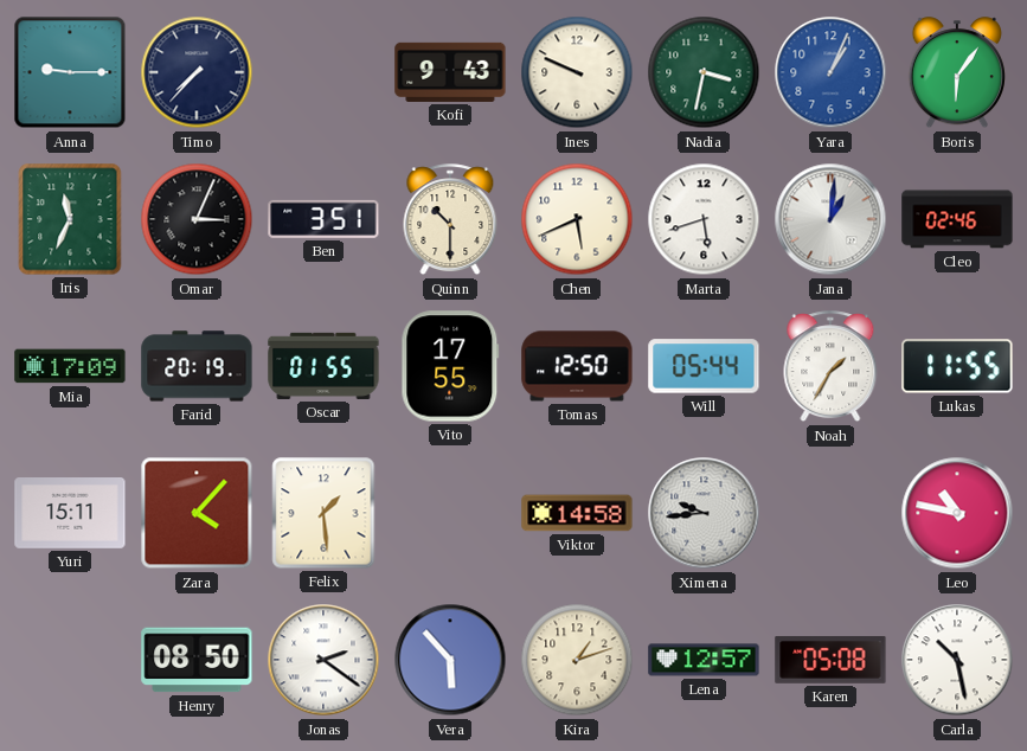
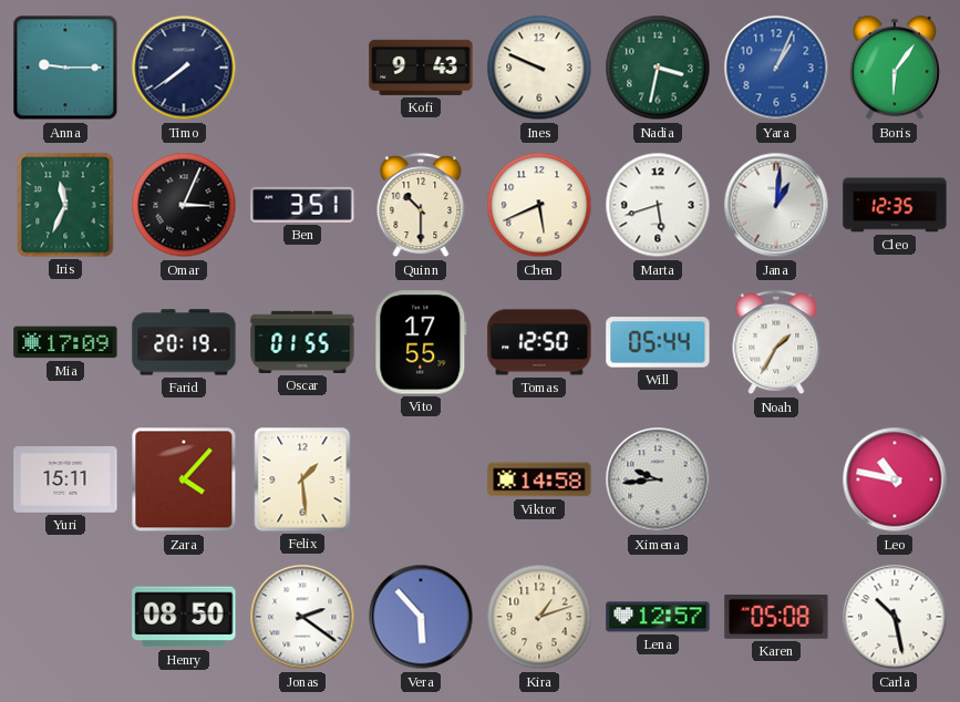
Timo: 7:37 -> 7:39 (184, 68)
Cleo: 02:46 -> 12:35 (895, 205)
Lukas: 11:55 -> none (957, 366)
